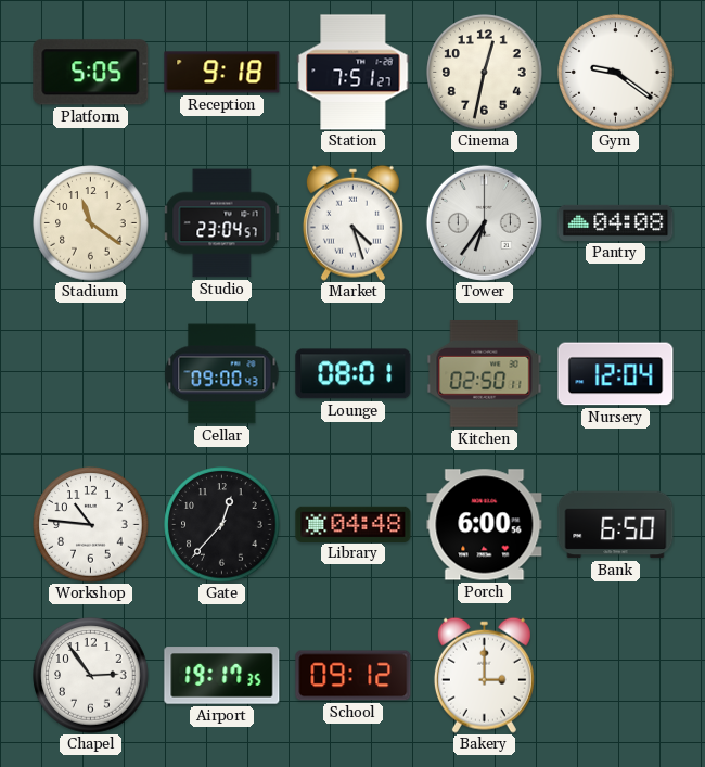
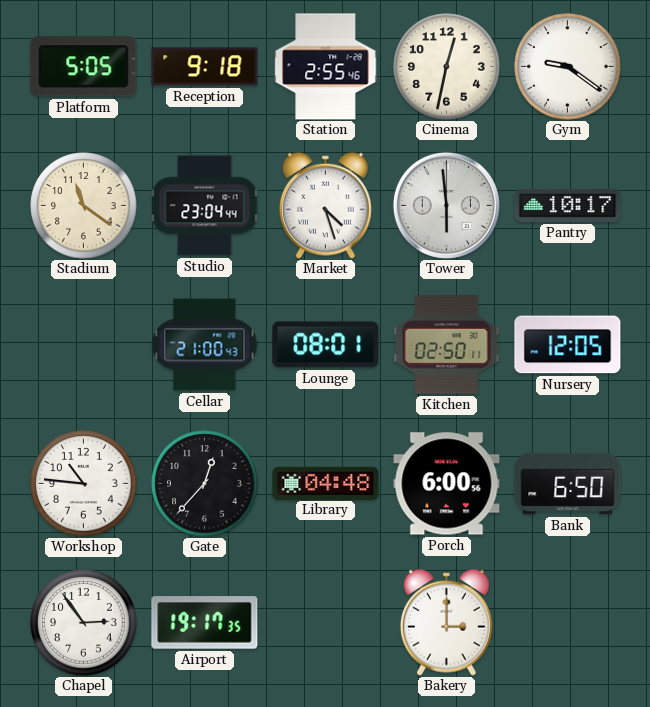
Station: 7:51 -> 2:55 (326, 67)
Studio: 23:04:57 -> 23:04:44 (205, 206)
Tower: 6:36 -> 5:59 (446, 205)
Pantry: 04:08 -> 10:17 (568, 205)
Cellar: 09:00 -> 21:00 (205, 345)
Nursery: 12:04 -> 12:05 (568, 345)
School: 09:12 -> none (354, 676)
